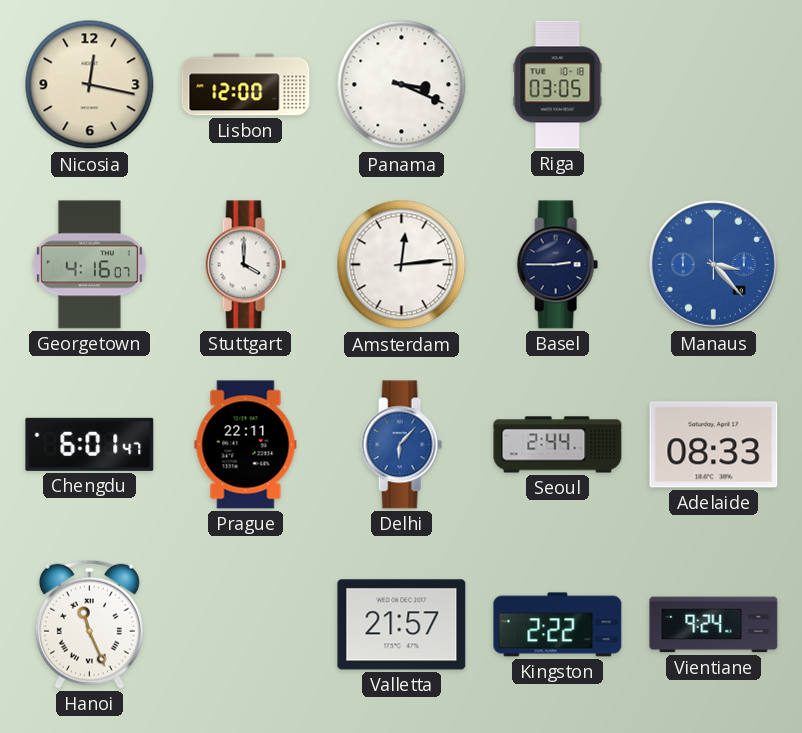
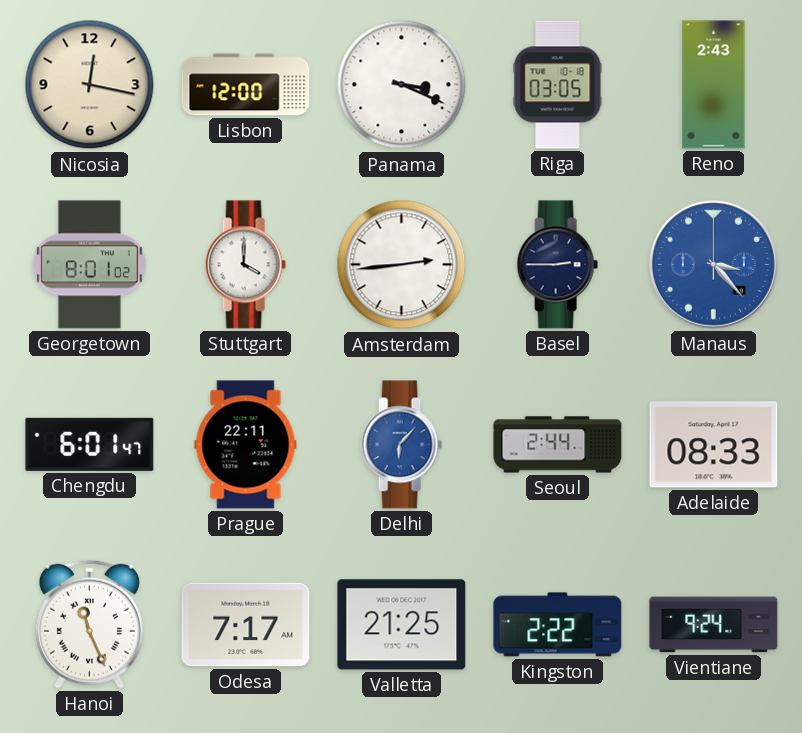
Reno: none -> 2:43 (714, 85)
Georgetown: 4:16 -> 8:01 (89, 265)
Amsterdam: 12:14 -> 2:44 (402, 265)
Odesa: none -> 7:17 (246, 625)
Valletta: 21:57 -> 21:25 (402, 625)
